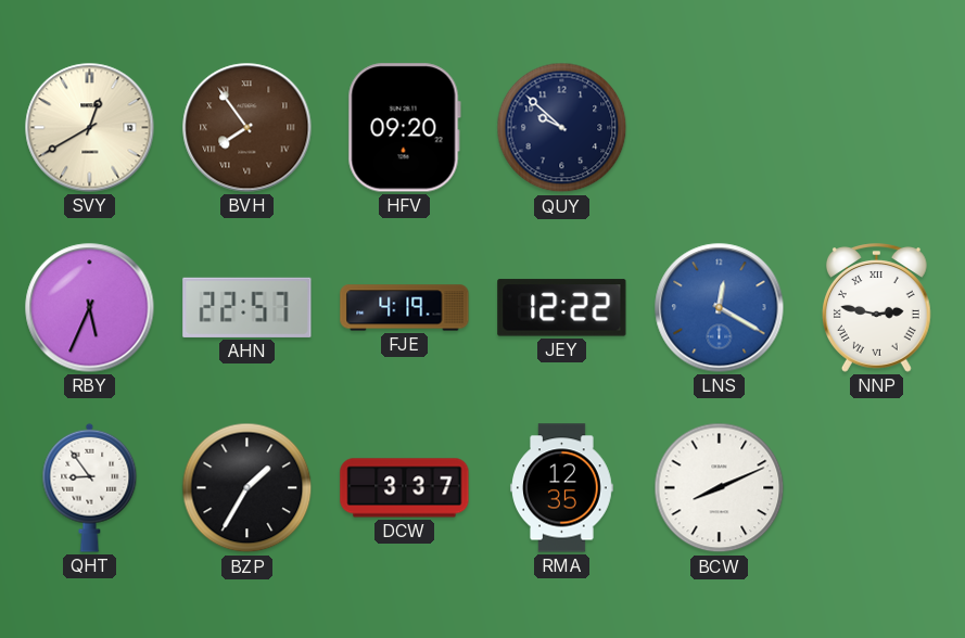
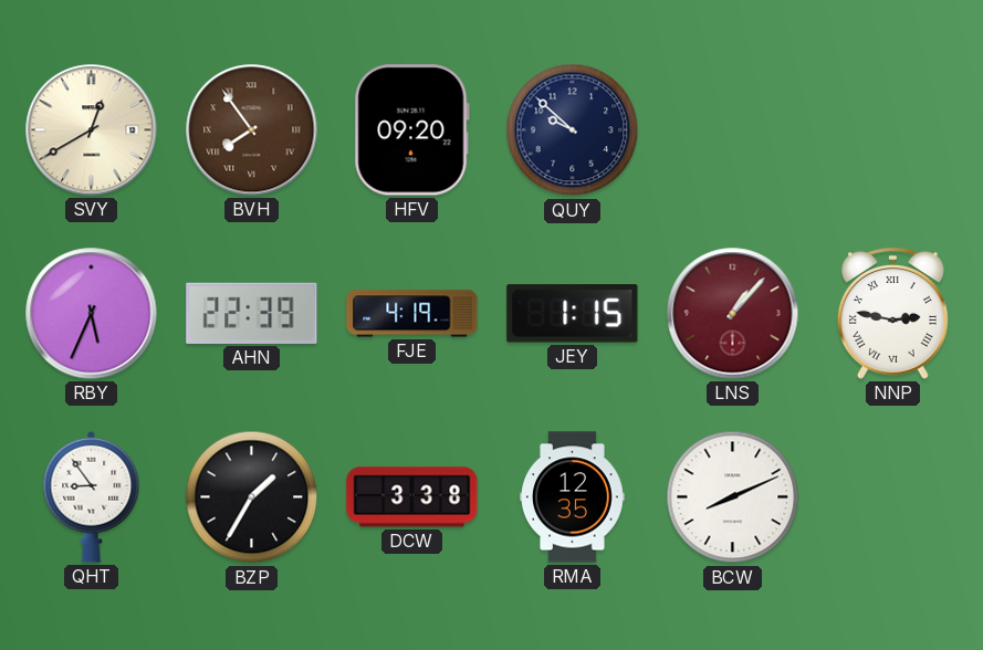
AHN: 22:57 -> 22:39 (252, 313)
JEY: 12:22 -> 1:15 (573, 314)
LNS: 12:20 -> 1:07 (733, 314)
LNS dial: blue -> burgundy (733, 314)
DCW: 3:37 -> 3:38 (412, 497)
